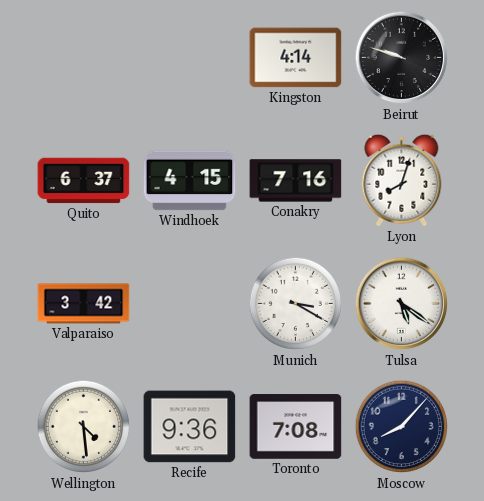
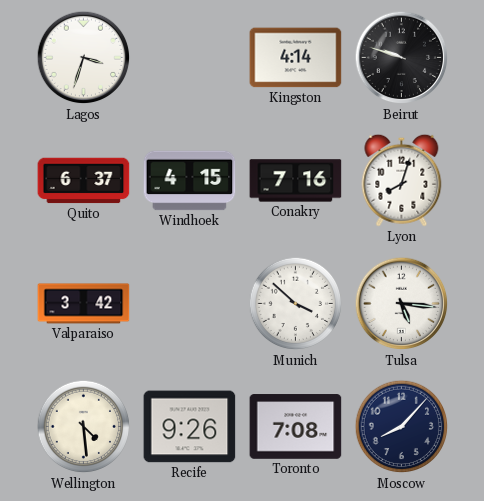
Lagos: none -> 3:33 (84, 58)
Munich: 3:20 -> 3:52 (296, 304)
Tulsa: 5:21 -> 5:16 (402, 304)
Recife: 9:36 -> 9:26 (190, 427)
